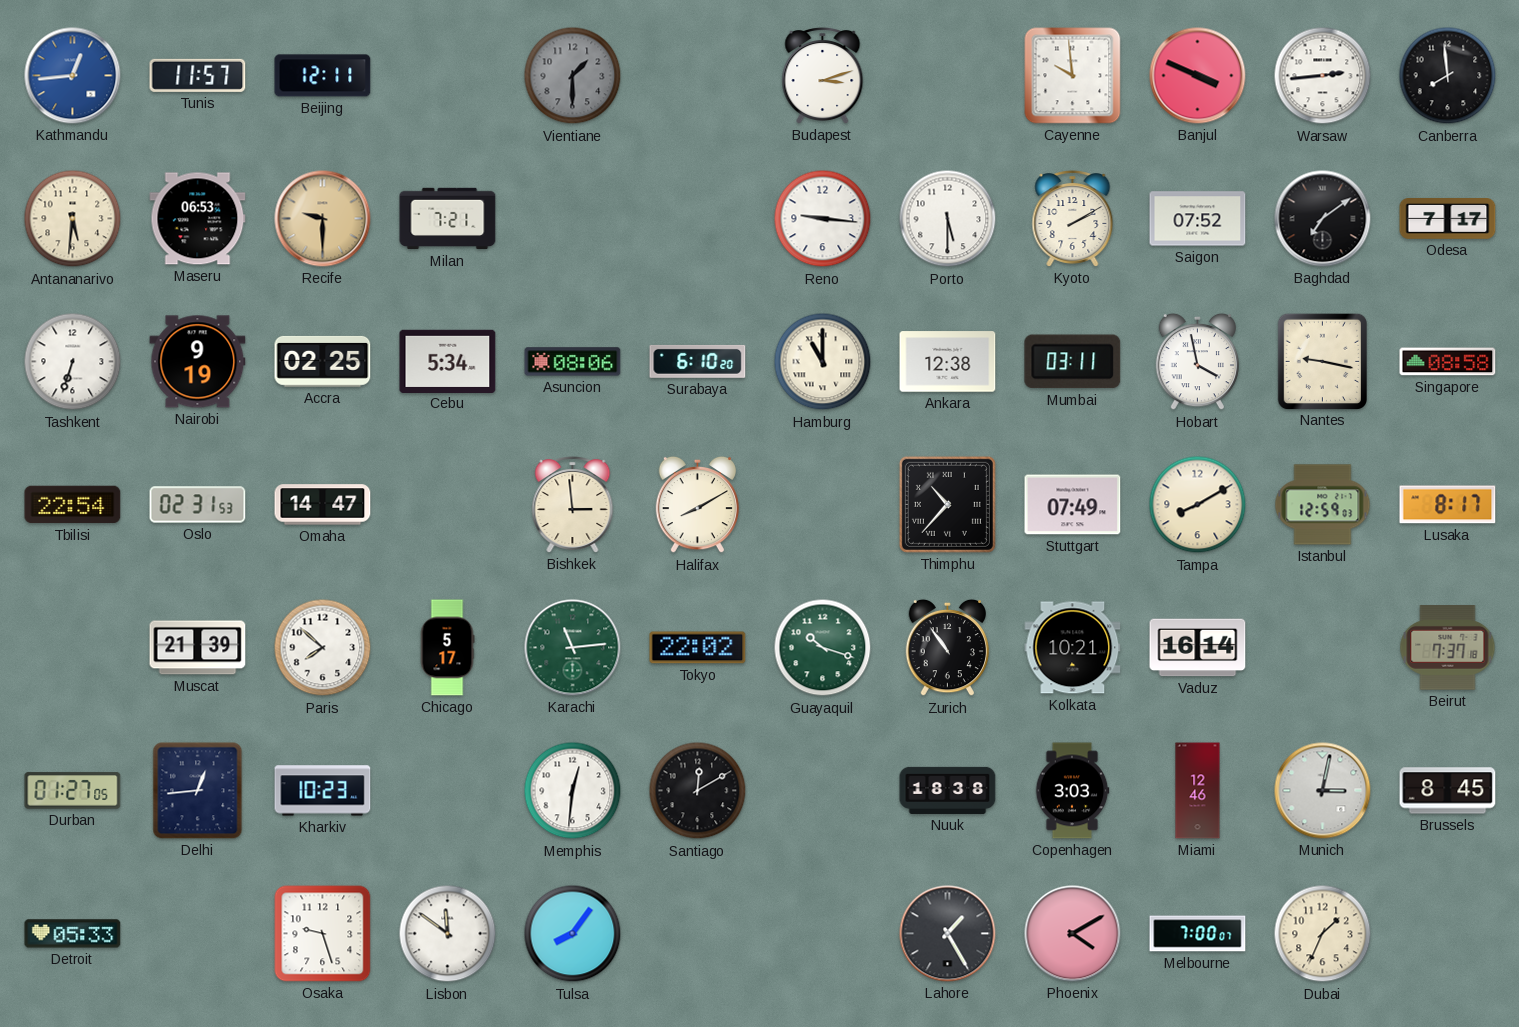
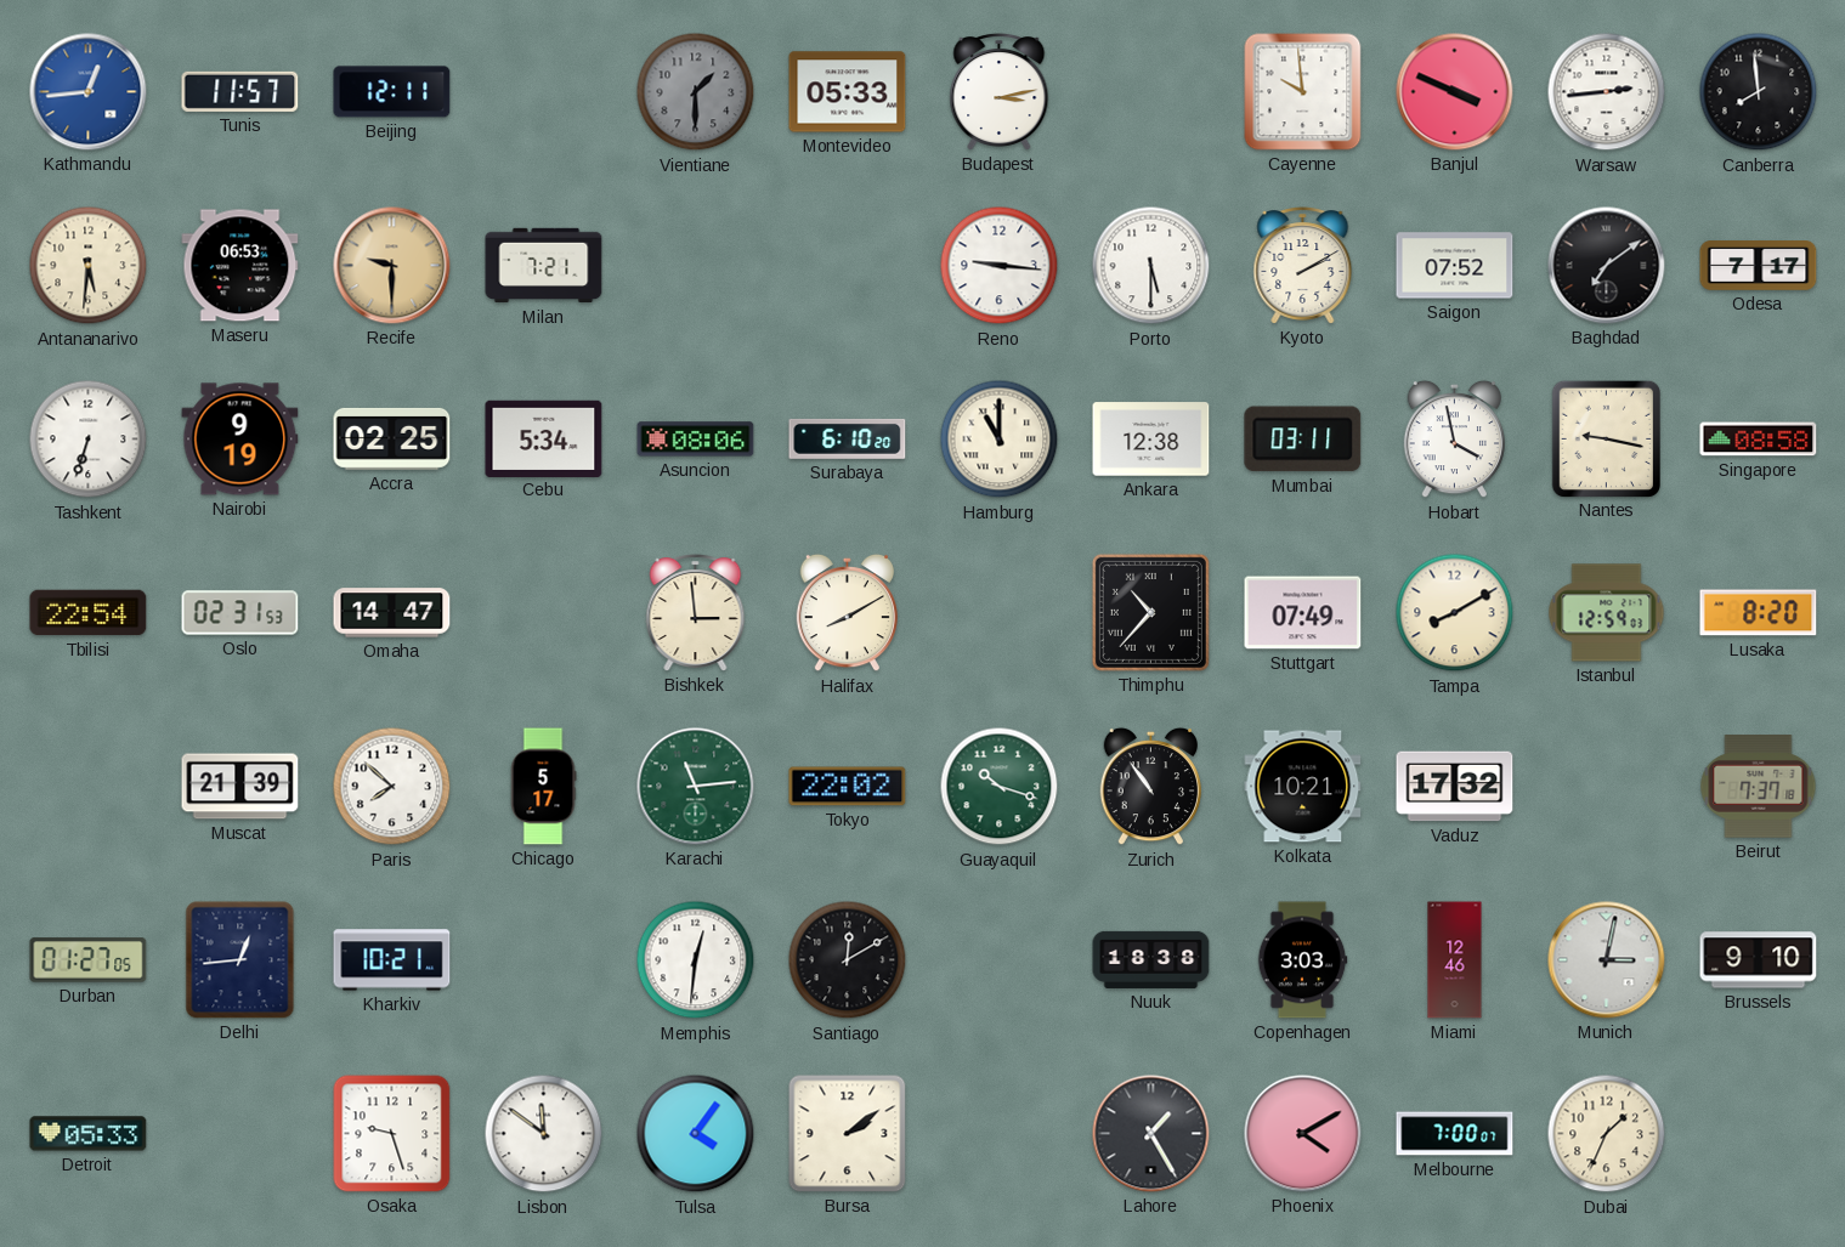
Montevideo: none -> 05:33 (848, 92)
Budapest: 3:12 -> 3:13 (1000, 92)
Lusaka: 8:17 -> 8:20 (1759, 613)
Vaduz: 16:14 -> 17:32 (1455, 787)
Kharkiv: 10:23 -> 10:21 (392, 960)
Brussels: 8:45 -> 9:10 (1759, 960)
Tulsa: 8:06 -> 4:06 (696, 1134)
Bursa: none -> 2:09 (848, 1134)
